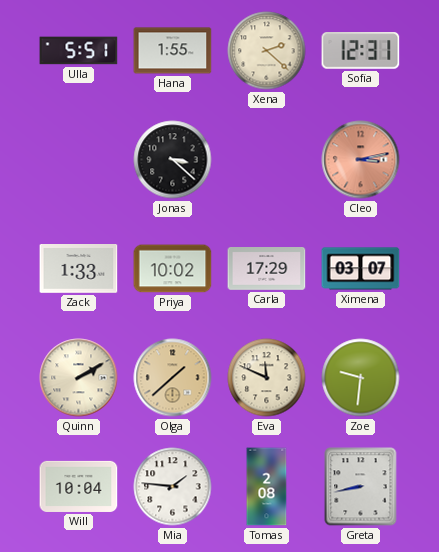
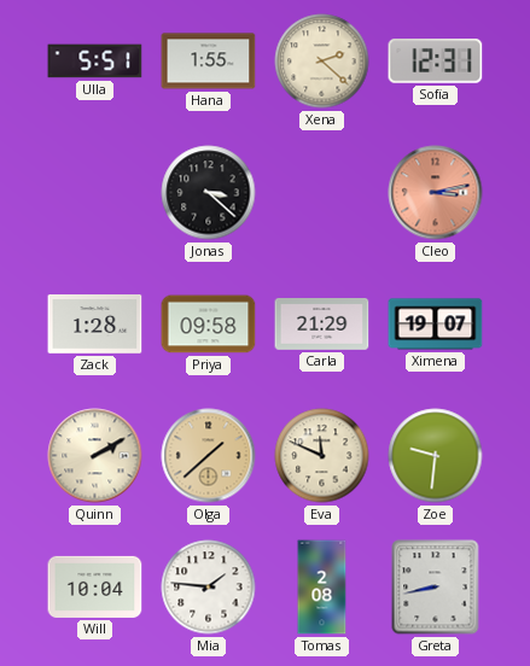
Zack: 1:33 -> 1:28 (95, 325)
Priya: 10:02 -> 09:58 (209, 325)
Carla: 17:29 -> 21:29 (322, 325)
Ximena: 03:07 -> 19:07 (436, 325)
